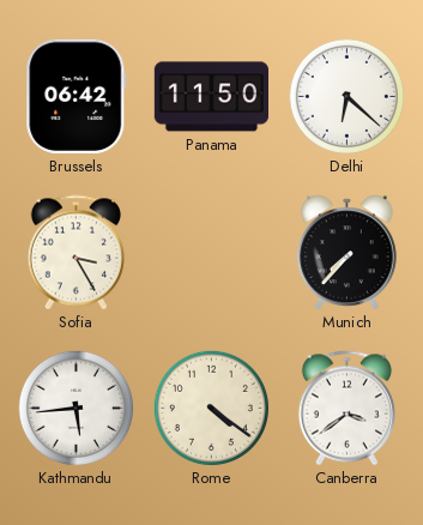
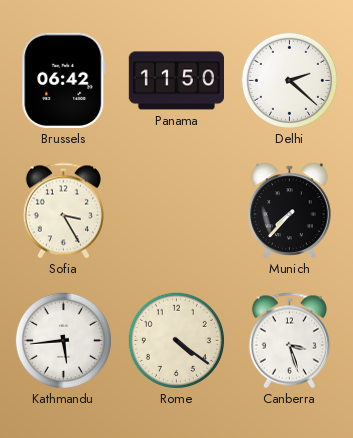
Delhi: 6:22 -> 2:22 (289, 80)
Canberra: 3:39 -> 3:27 (289, 341)
